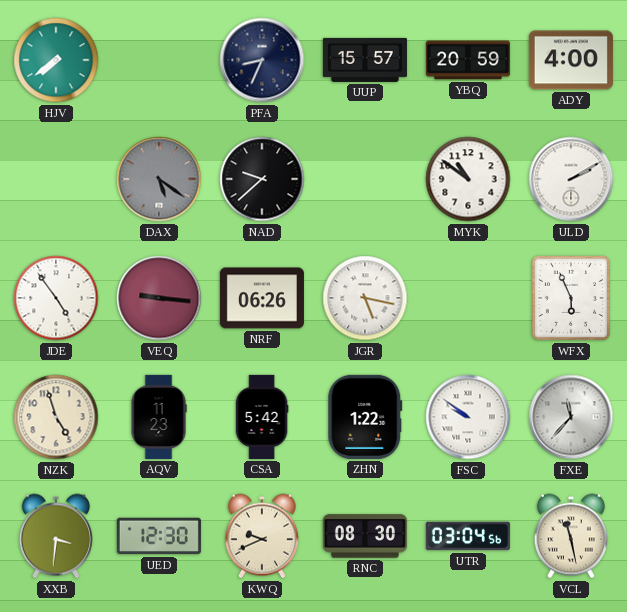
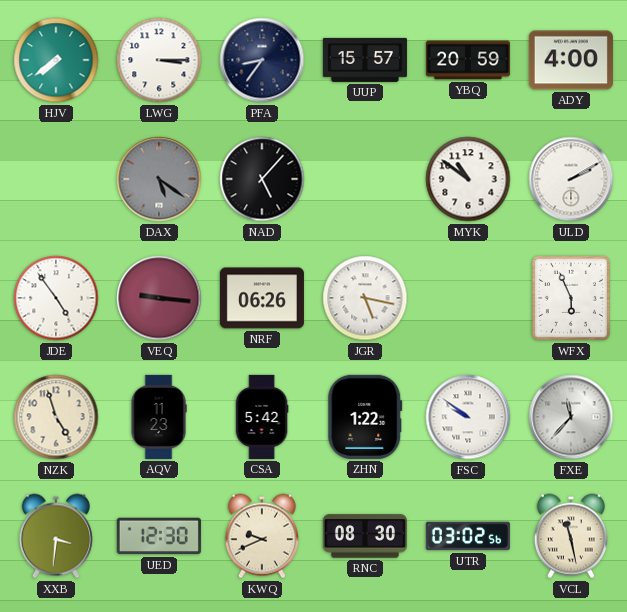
LWG: none -> 3:15 (159, 60)
PFA: 8:34 -> 8:36 (262, 60)
NAD: 9:38 -> 5:07 (262, 179)
UTR: 03:04 -> 03:02 (468, 536)
